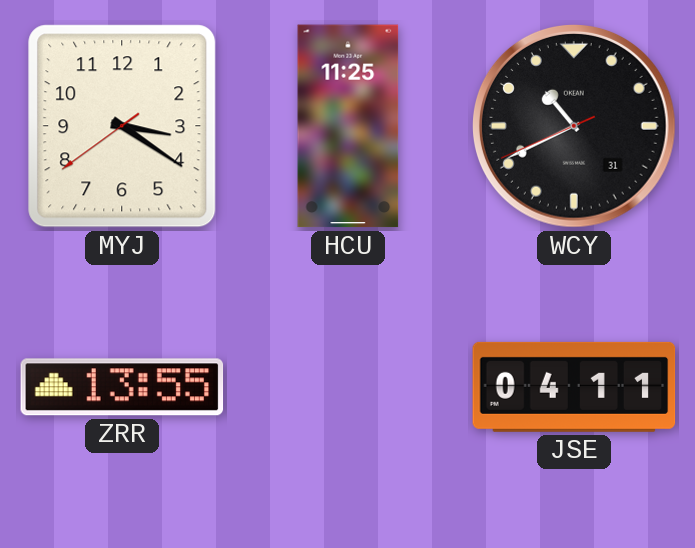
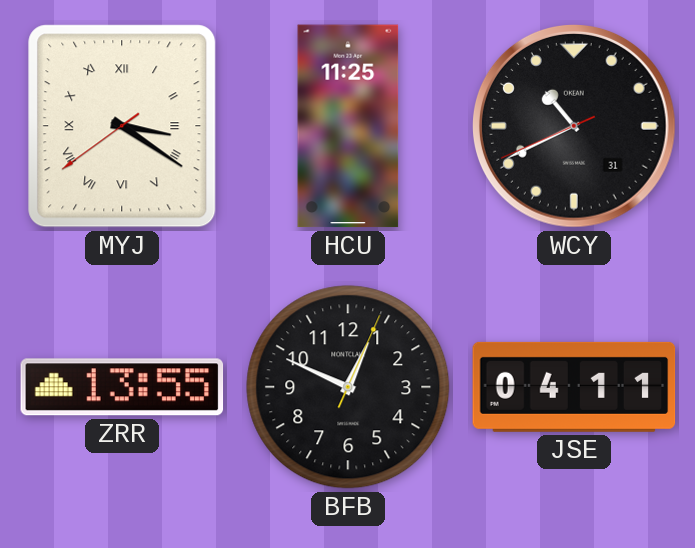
MYJ numerals: Arabic -> Roman (122, 126)
BFB: none -> 12:49 (348, 387)
